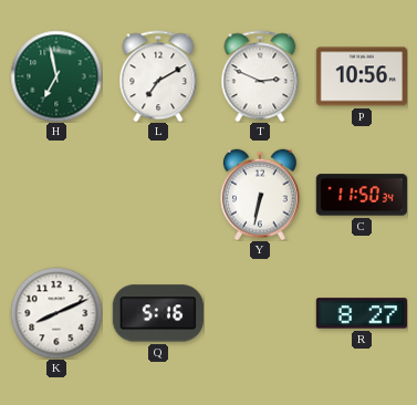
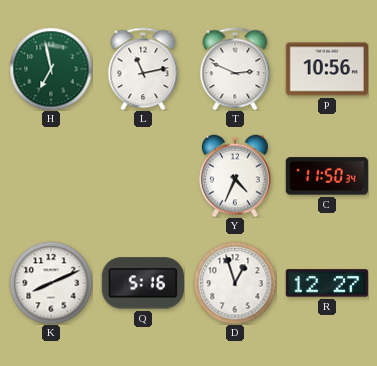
L: 7:10 -> 11:13 (143, 69)
Y: 6:32 -> 4:34 (235, 176)
D: none -> 12:57 (235, 283)
R: 8:27 -> 12:27 (326, 283)
